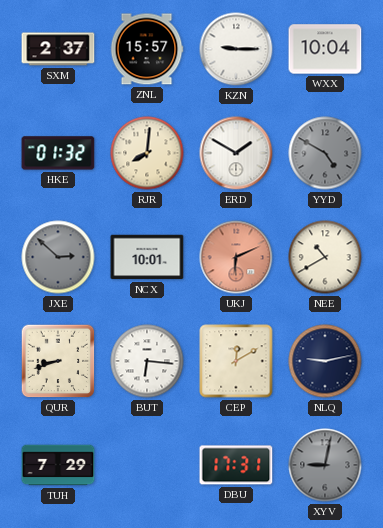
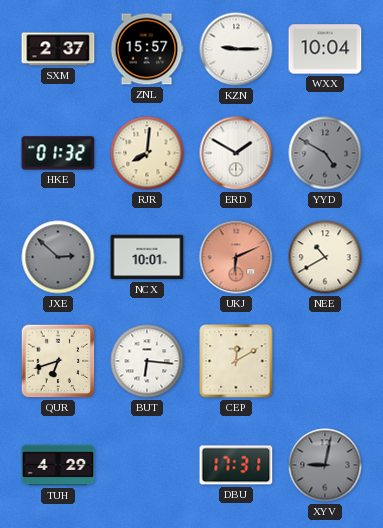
QUR: 8:42 -> 6:42 (58, 361)
NLQ: 9:13 -> none (325, 361)
TUH: 7:29 -> 4:29 (58, 465)
